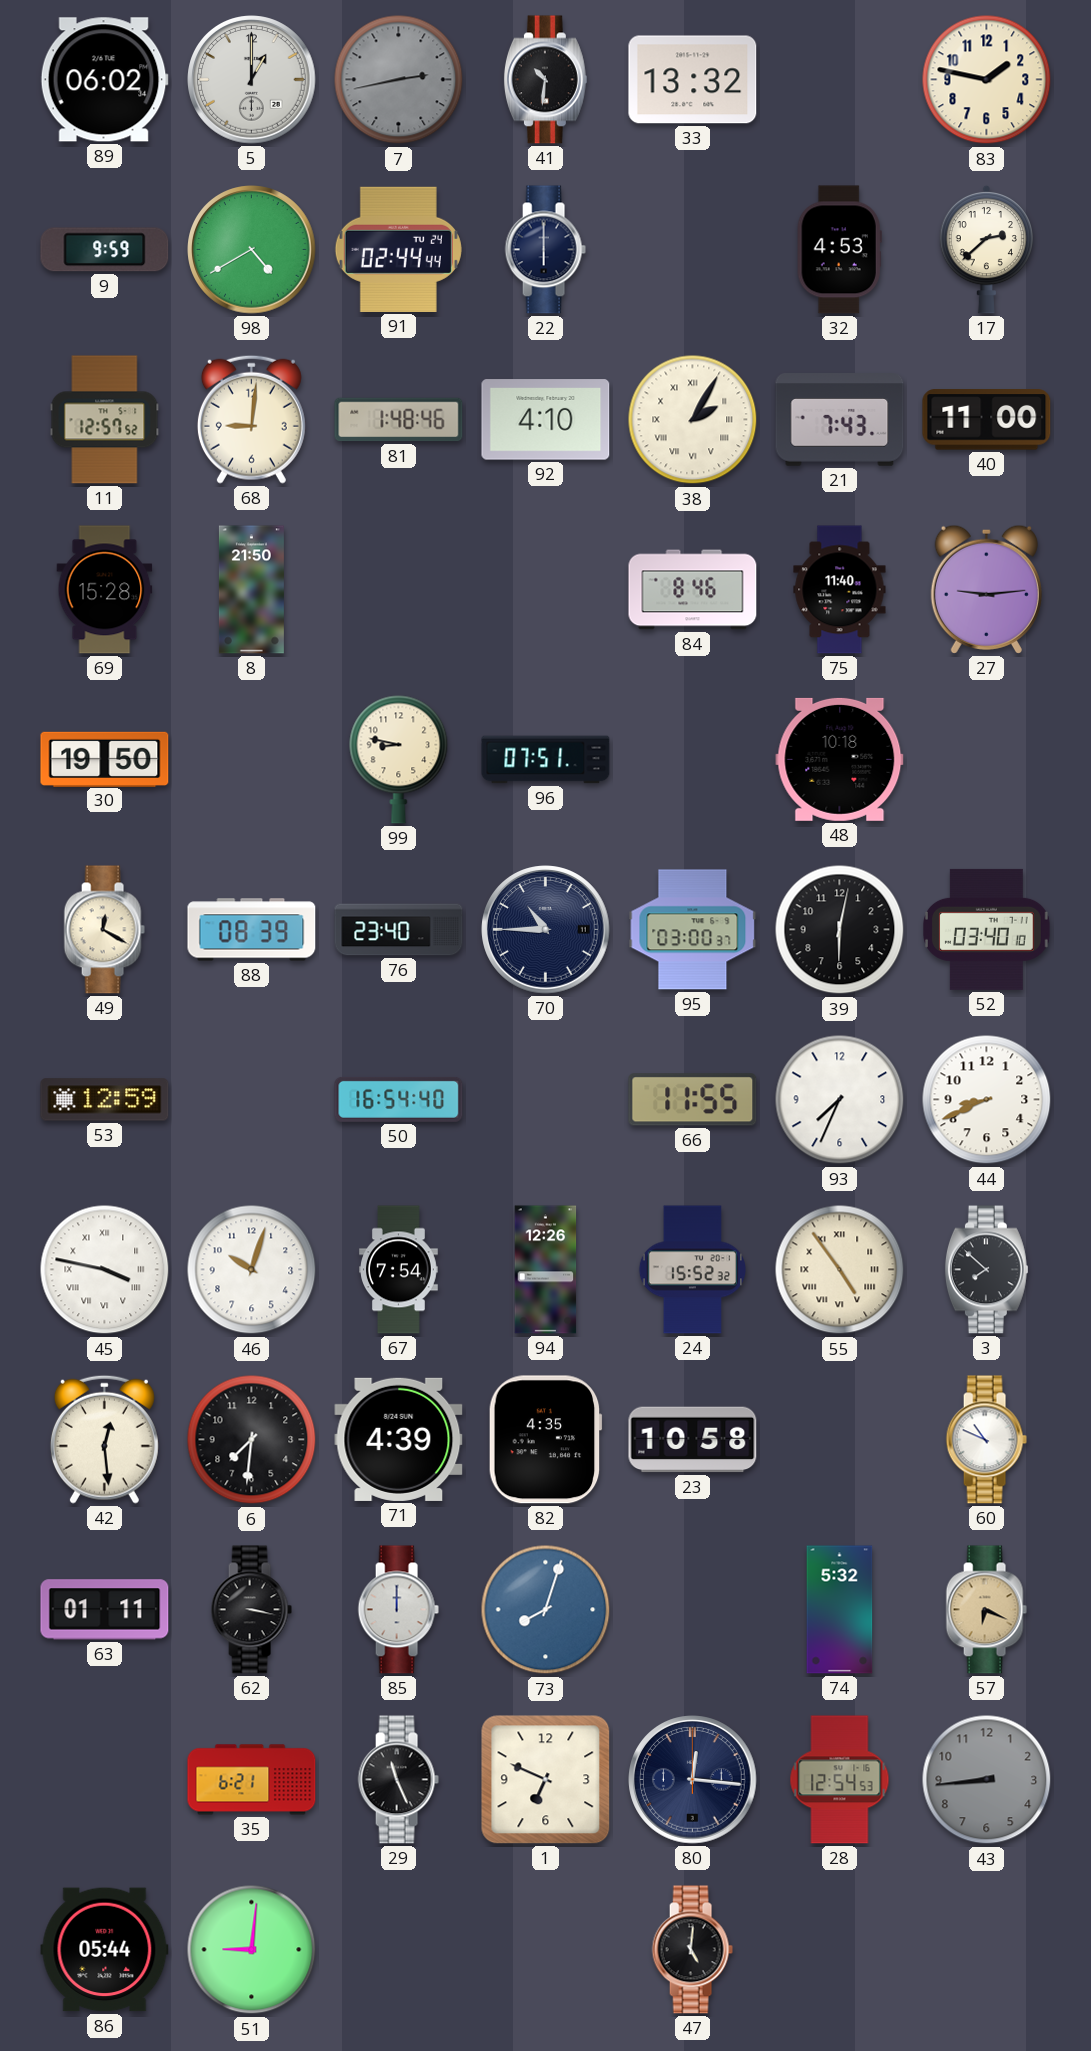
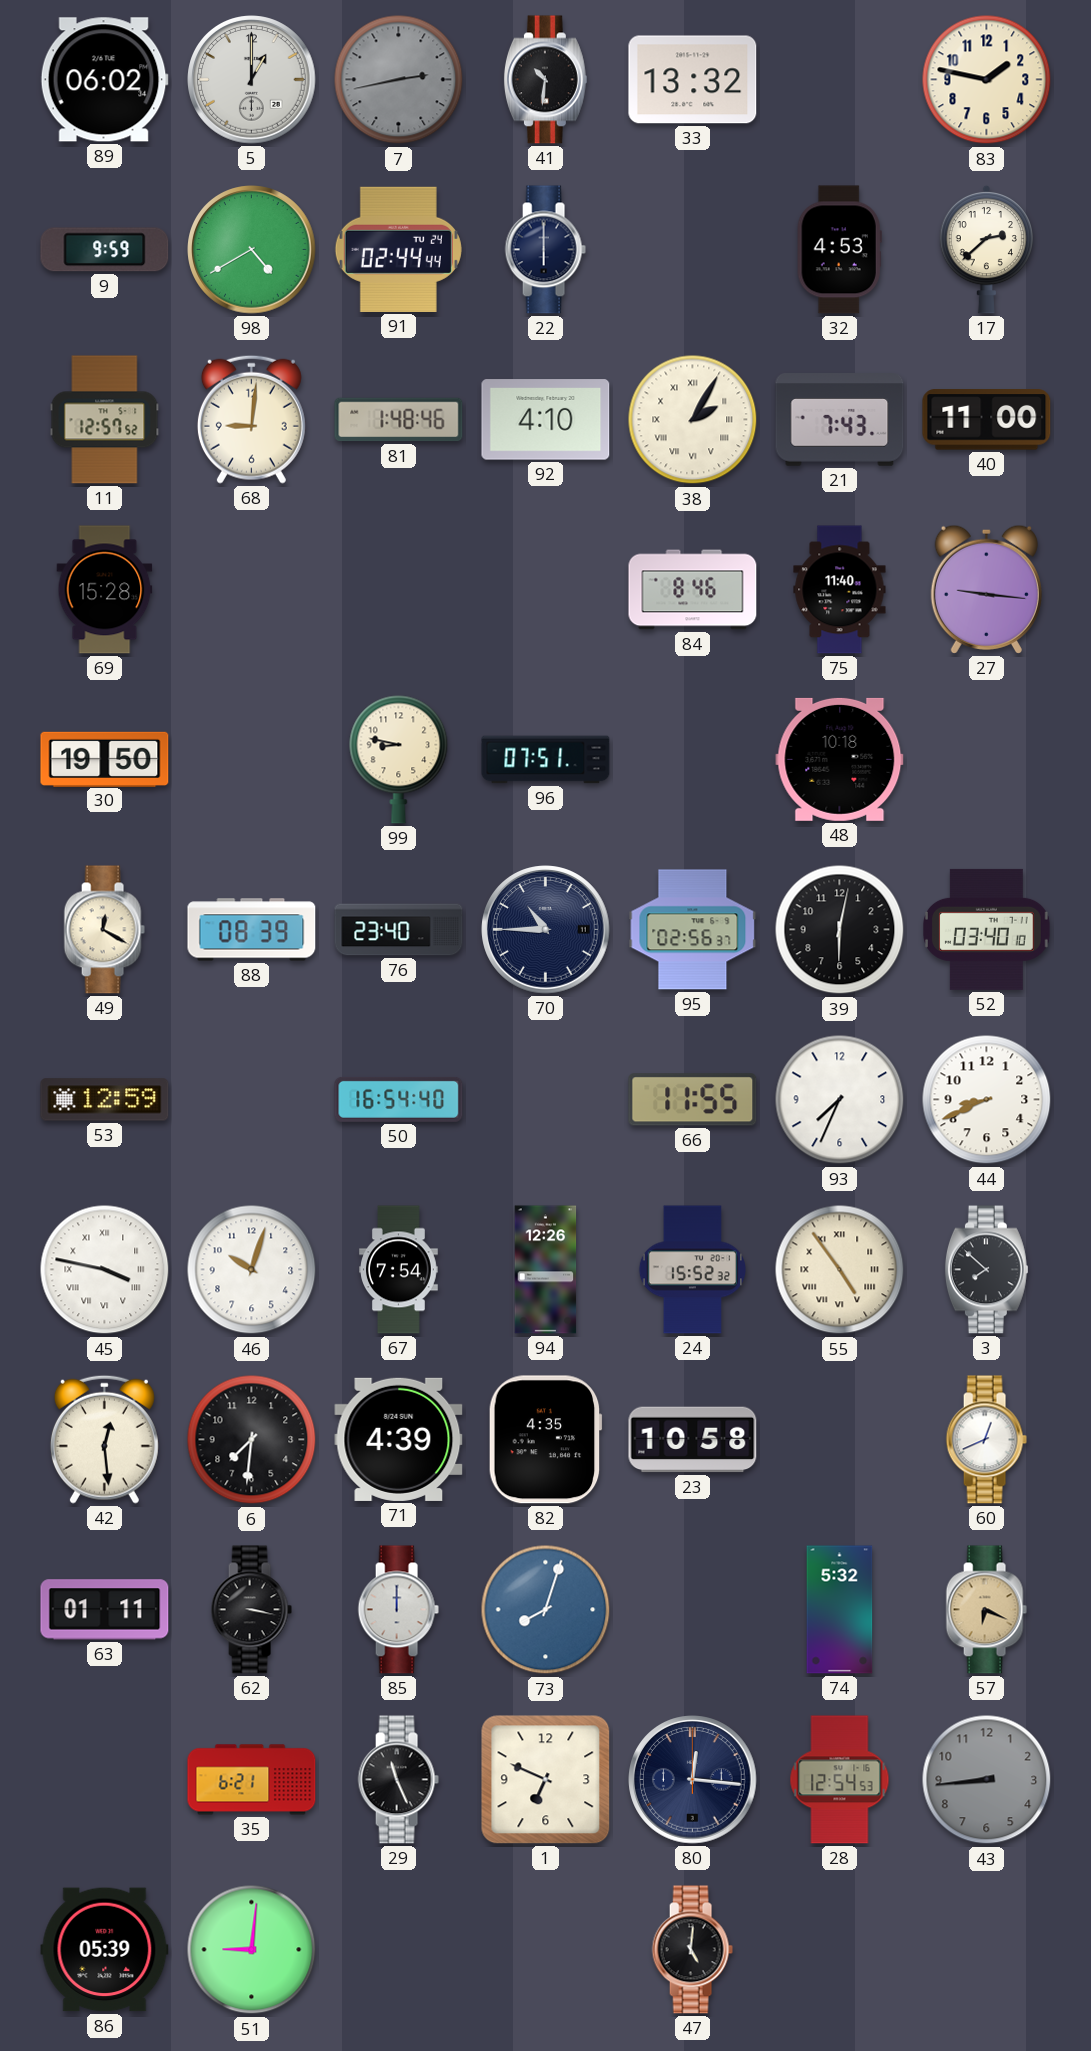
8: 21:50 -> none (251, 590)
27: 9:14 -> 9:16 (986, 589)
95: 03:00 -> 02:56 (693, 930)
60: 10:49 -> 12:41 (986, 1440)
86: 05:44 -> 05:39 (105, 1950)
